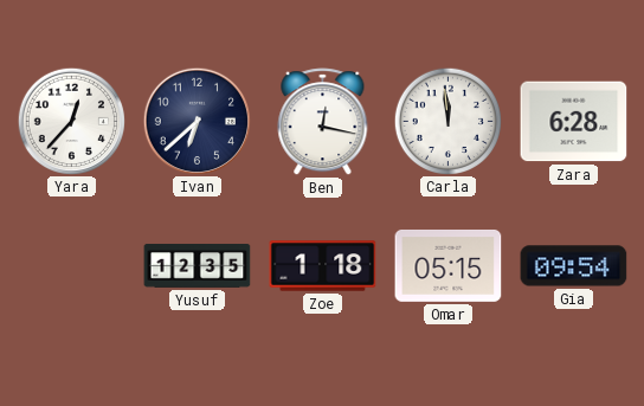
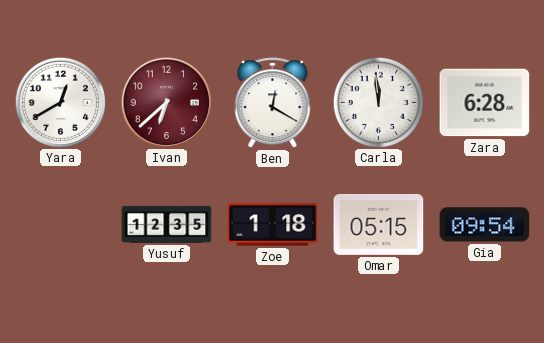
Yara: 12:37 -> 12:40 (60, 102)
Ivan dial: navy -> burgundy (166, 102)
Ben: 12:17 -> 12:20 (273, 103)
